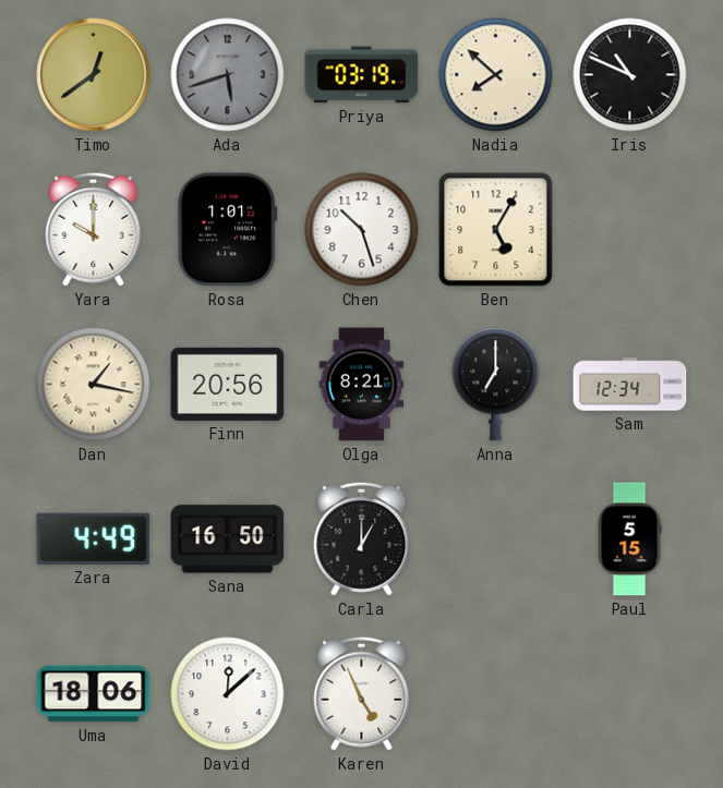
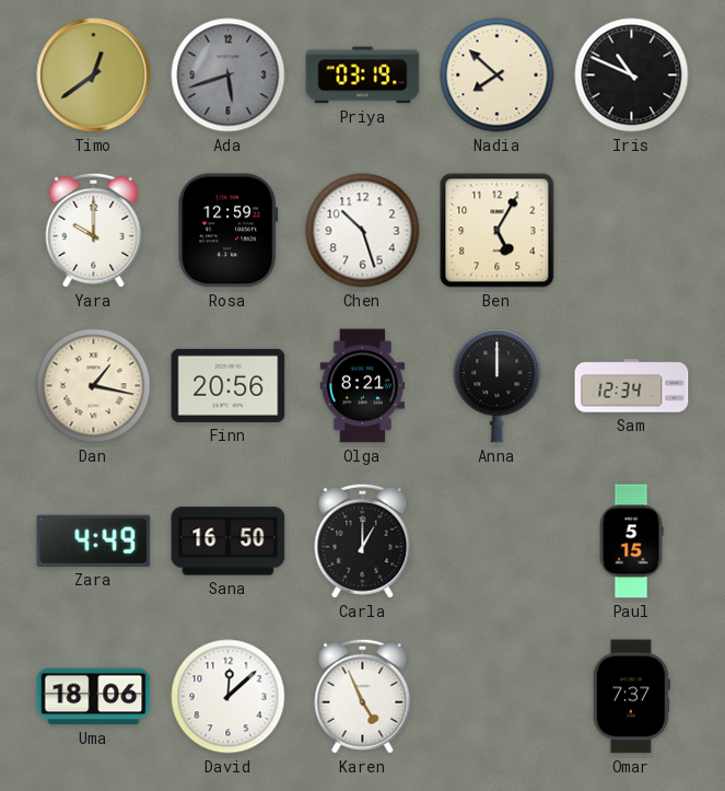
Rosa: 1:01 -> 12:59 (229, 231)
Anna: 7:00 -> 12:00 (498, 386)
Omar: none -> 7:37 (631, 697)
